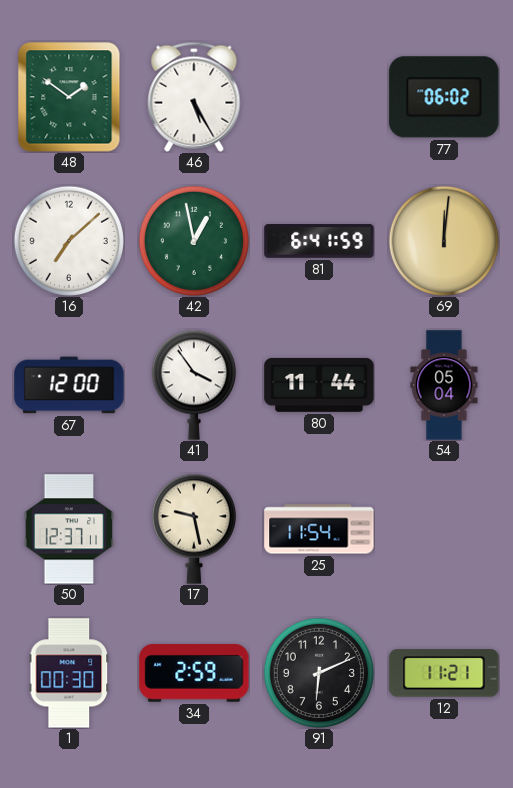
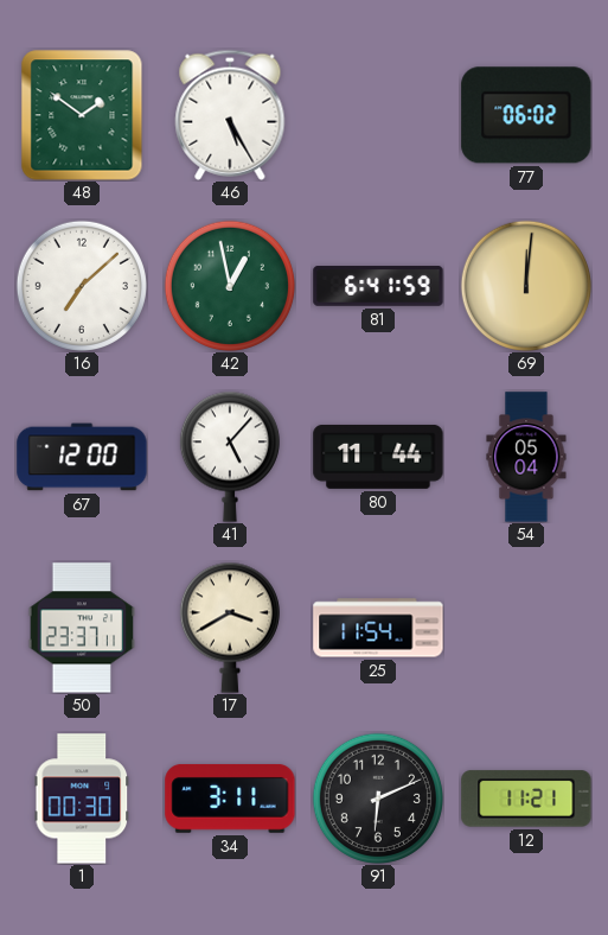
41: 3:54 -> 5:07 (230, 457)
50: 12:37 -> 23:37 (82, 628)
17: 9:28 -> 3:40 (230, 628)
34: 2:59 -> 3:11 (230, 799)
